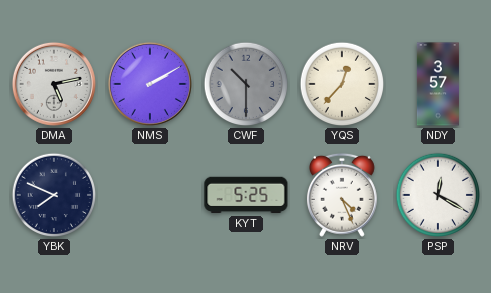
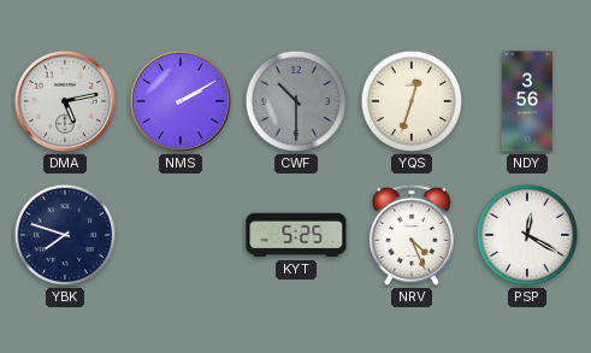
YQS: 12:37 -> 12:33 (412, 101)
NDY: 3:57 -> 3:56 (527, 101)
YBK: 7:49 -> 7:48 (65, 235)
